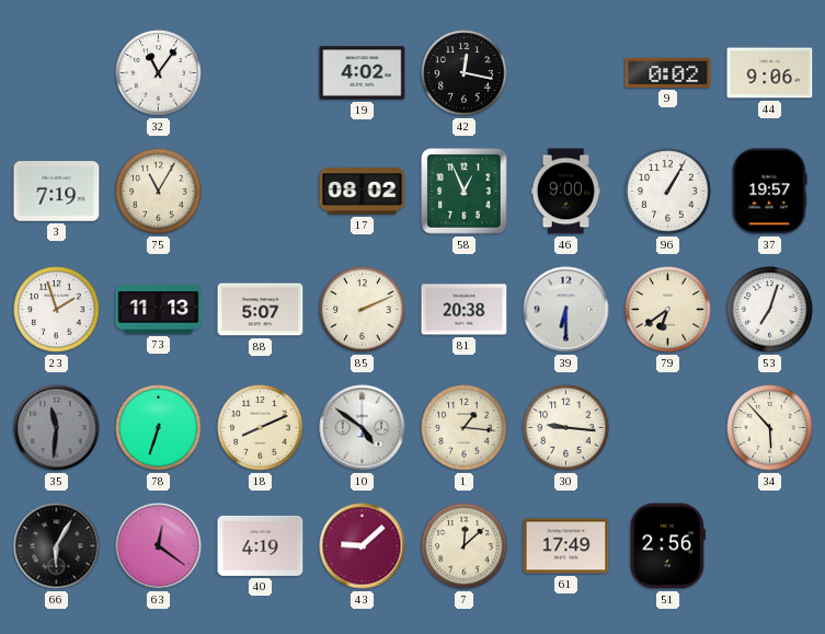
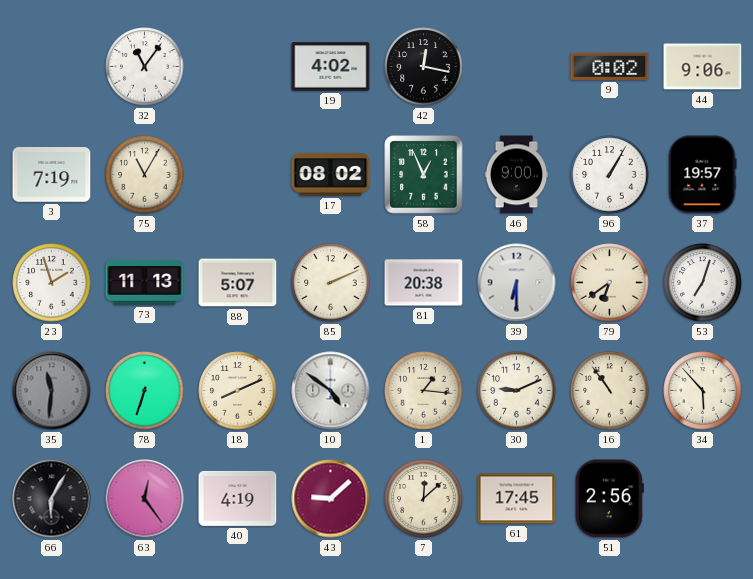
30: 9:16 -> 9:11 (517, 391)
16: none -> 10:54 (610, 391)
63: 12:21 -> 12:24 (145, 499)
61: 17:49 -> 17:45 (517, 499)
